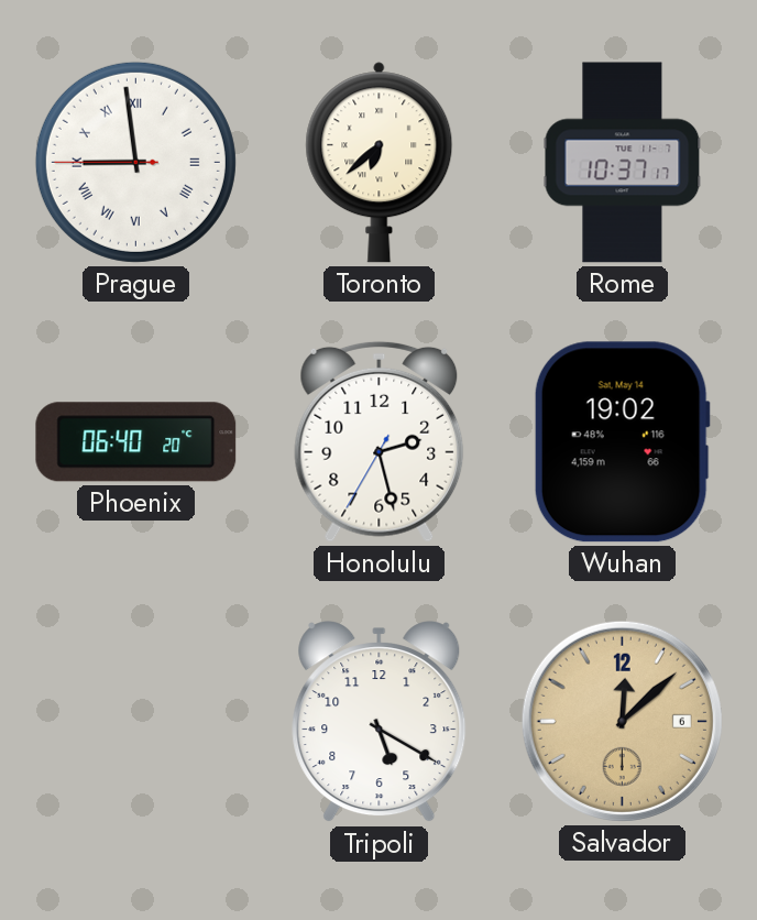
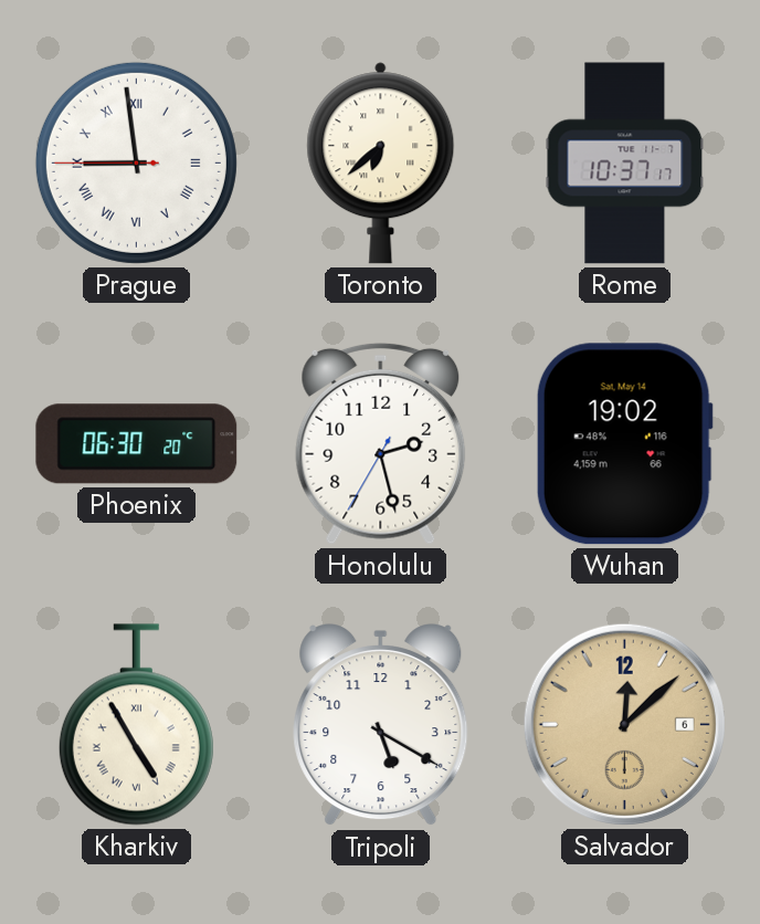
Phoenix: 06:40 -> 06:30 (137, 444)
Kharkiv: none -> 4:55 (136, 725)
